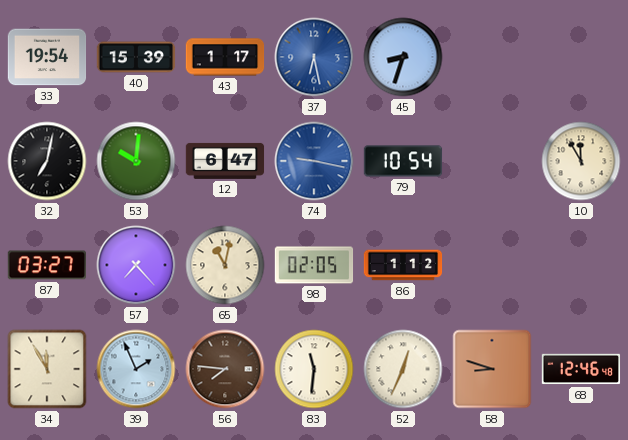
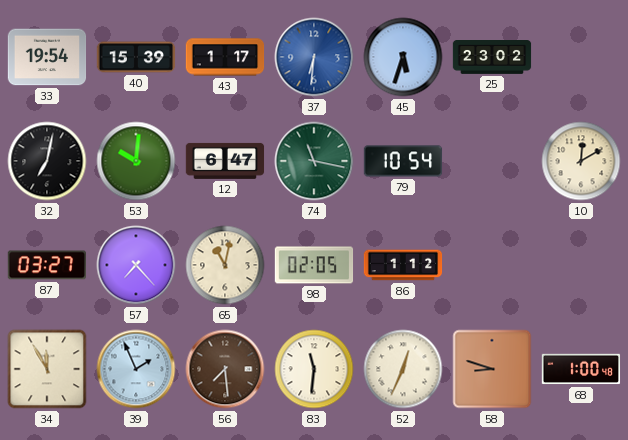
37: 6:28 -> 6:31 (314, 57)
45: 8:33 -> 5:33 (403, 57)
25: none -> 23:02 (492, 58)
74: 9:17 -> 11:17 (314, 161)
74 dial: blue -> green (314, 161)
10: 11:55 -> 12:10 (581, 161)
56: 7:46 -> 7:29 (225, 369)
68: 12:46 -> 1:00 (581, 369)
